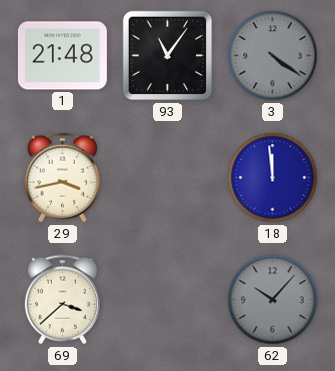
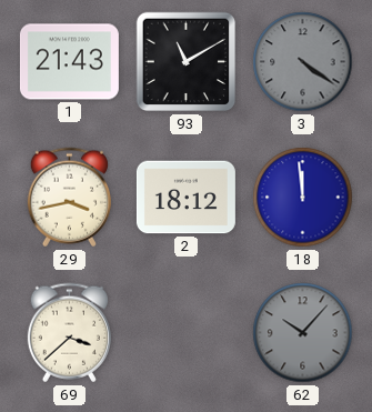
1: 21:48 -> 21:43 (69, 62)
93: 11:06 -> 11:10 (187, 62)
2: none -> 18:12 (185, 198)
